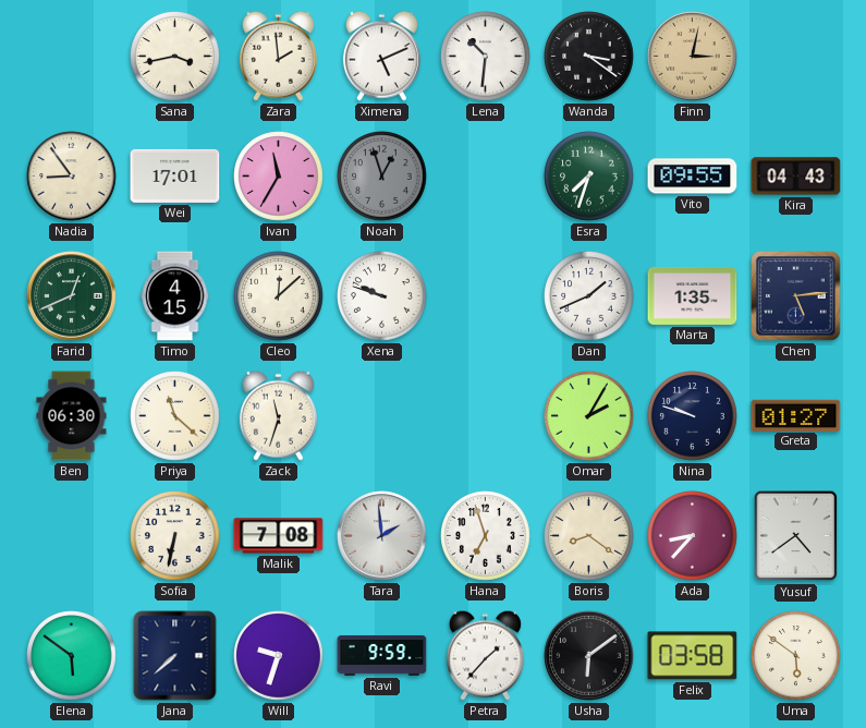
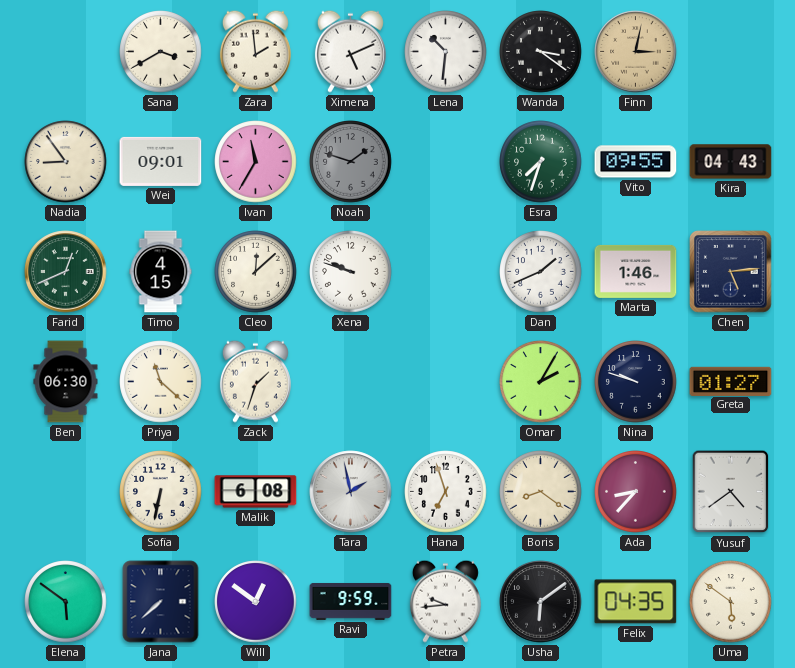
Sana: 3:43 -> 3:40 (161, 52)
Wei: 17:01 -> 09:01 (161, 161)
Noah: 12:57 -> 1:48 (351, 162)
Marta: 1:35 -> 1:46 (636, 271)
Zack: 11:33 -> 1:33 (255, 381)
Malik: 7:08 -> 6:08 (256, 492)
Tara: 1:59 -> 1:58 (351, 492)
Will: 9:33 -> 12:51 (256, 602)
Petra: 1:37 -> 9:44 (445, 601)
Felix: 03:58 -> 04:35 (636, 602)
